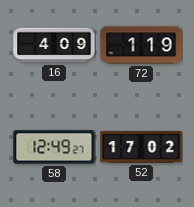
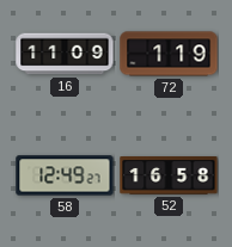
16: 4:09 -> 11:09 (65, 54)
52: 17:02 -> 16:58 (169, 175)
